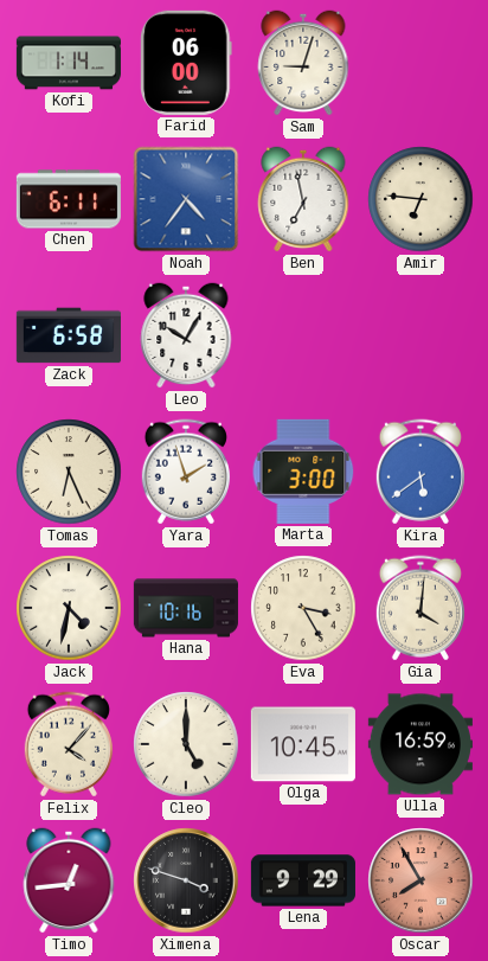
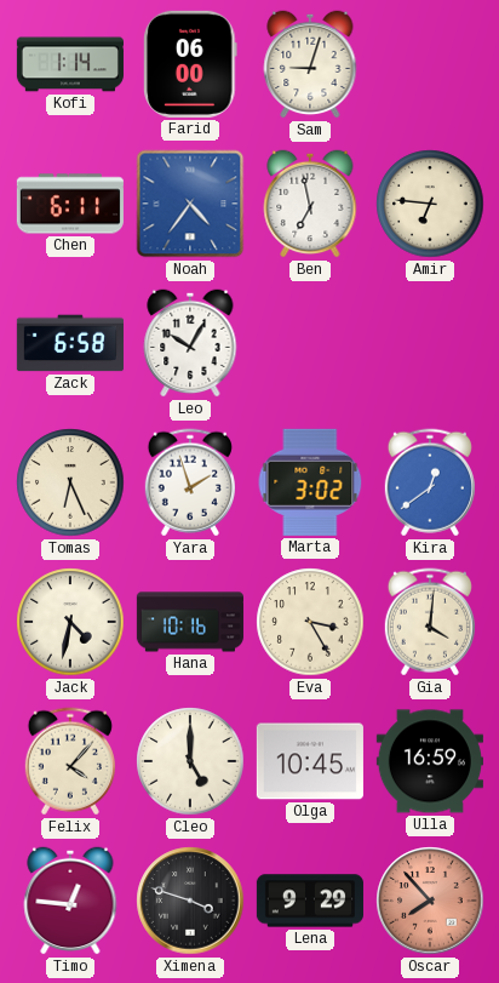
Marta: 3:00 -> 3:02 (310, 482)
Kira: 5:39 -> 12:39 (430, 482)
Timo: 12:44 -> 12:46 (70, 901)
Oscar: 7:55 -> 7:53 (430, 901)
